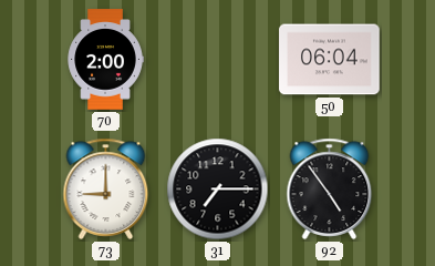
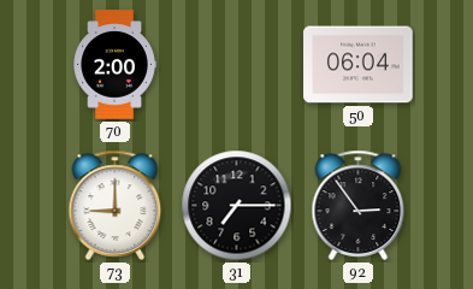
92: 4:54 -> 2:54 (359, 205)
